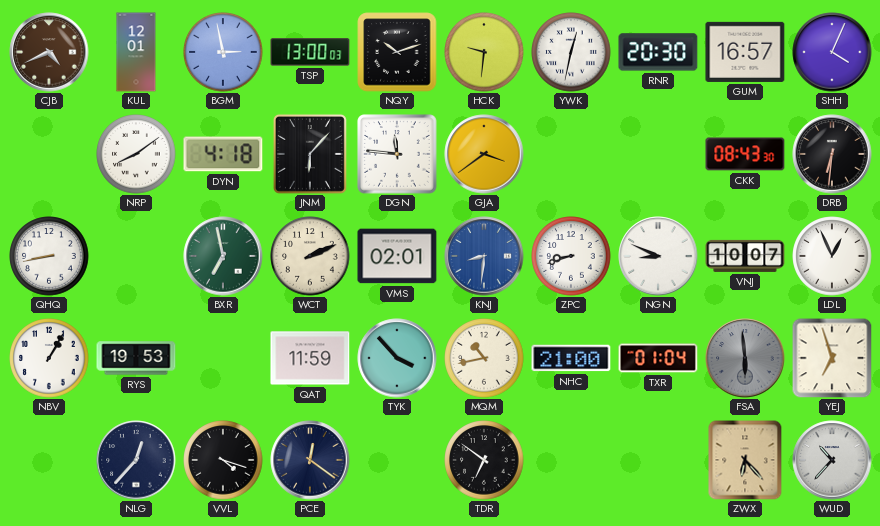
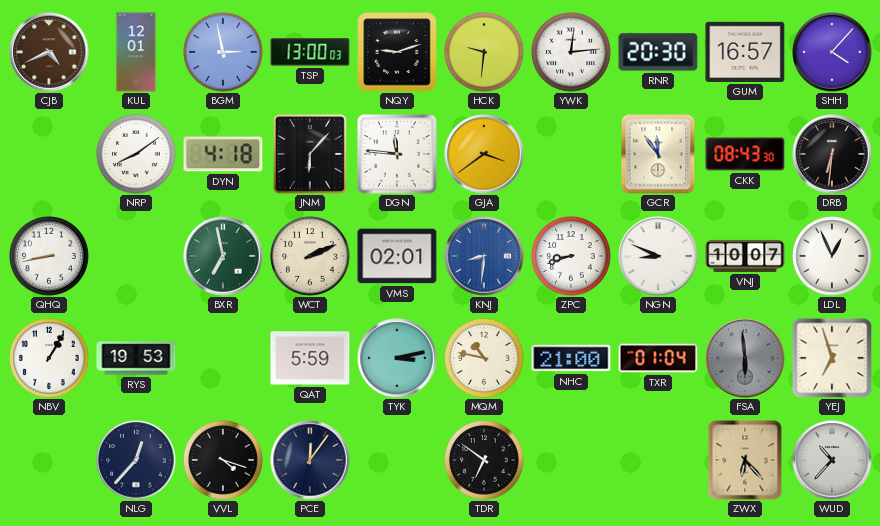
NQY: 10:12 -> 9:12 (397, 52)
YWK: 12:32 -> 12:14 (571, 52)
SHH: 4:04 -> 4:07 (832, 52)
GCR: none -> 11:54 (658, 154)
QAT: 11:59 -> 5:59 (310, 358)
TYK: 3:53 -> 3:13 (397, 358)
MQM: 10:43 -> 10:47 (484, 358)
PCE: 12:21 -> 12:06 (310, 460)
